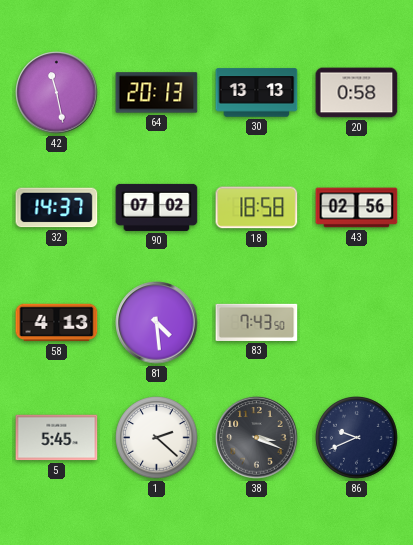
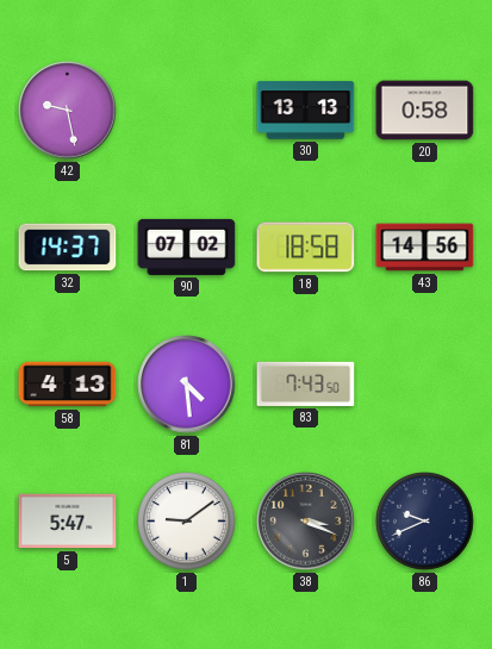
42: 11:28 -> 9:28 (68, 111)
64: 20:13 -> none (157, 93)
43: 02:56 -> 14:56 (425, 248)
5: 5:45 -> 5:47 (68, 522)
1: 2:22 -> 9:09 (187, 522)
